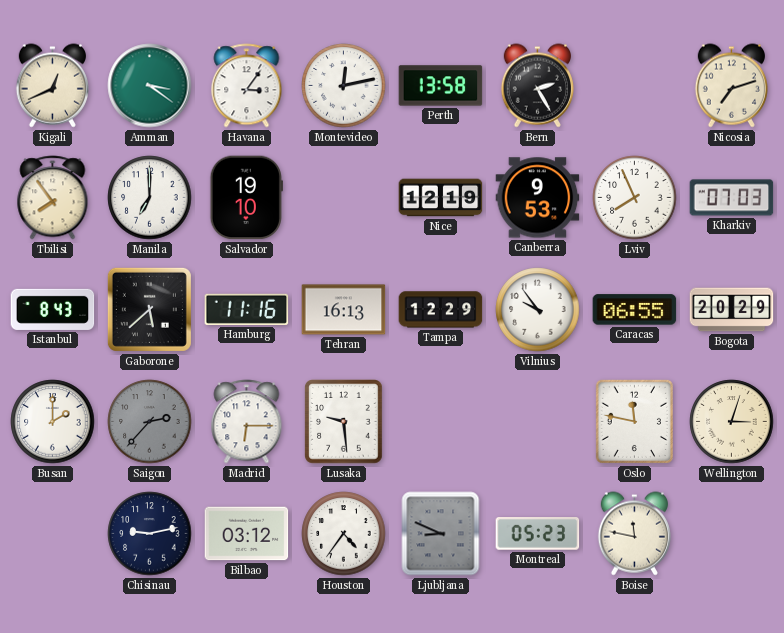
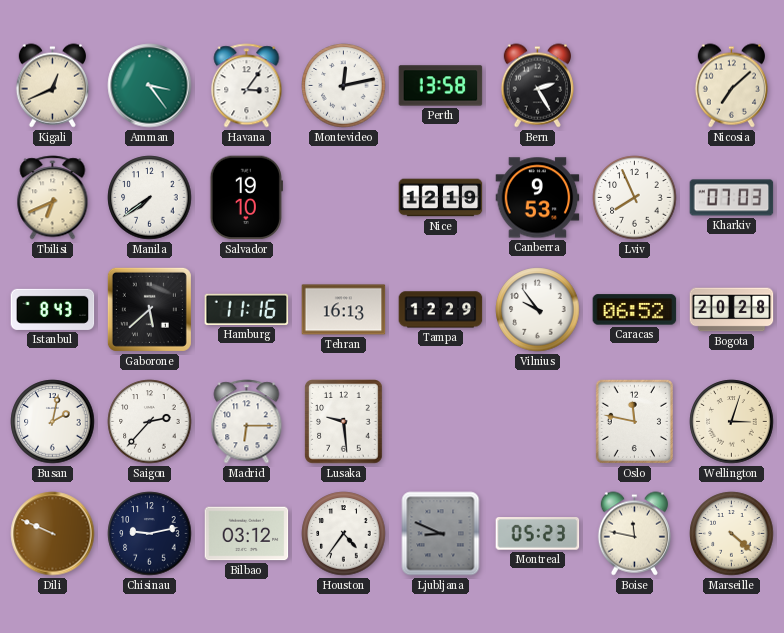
Amman: 3:21 -> 3:24 (150, 86)
Nicosia: 7:12 -> 7:08 (731, 86)
Tbilisi: 7:54 -> 6:41 (53, 198)
Manila: 7:00 -> 7:39 (150, 198)
Caracas: 06:55 -> 06:52 (635, 310)
Bogota: 20:29 -> 20:28 (732, 310)
Busan: 2:00 -> 2:02 (53, 422)
Saigon dial: grey -> white (150, 422)
Dili: none -> 9:49 (53, 534)
Marseille: none -> 4:22 (732, 534)
